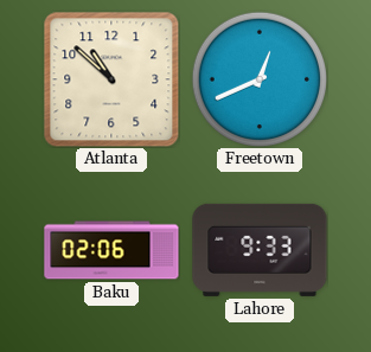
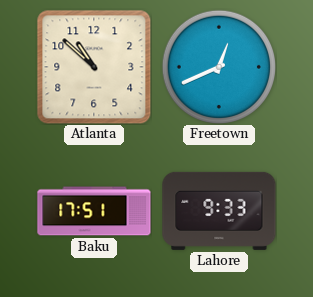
Baku: 02:06 -> 17:51 (94, 211)
